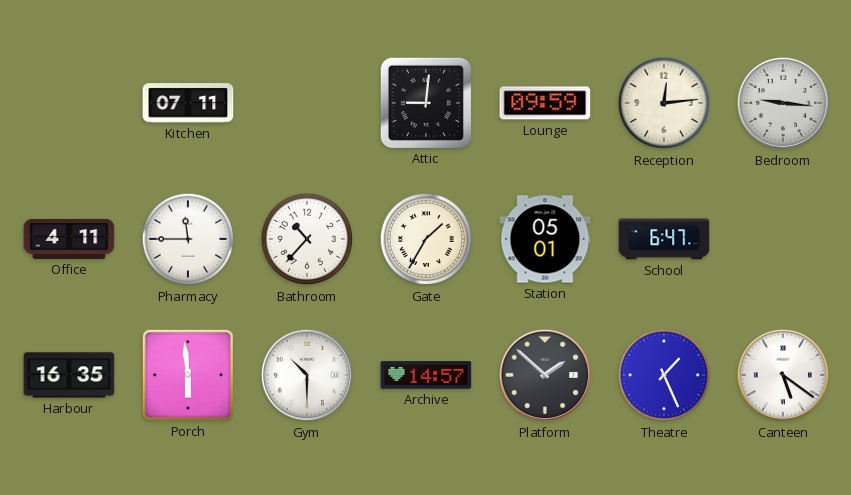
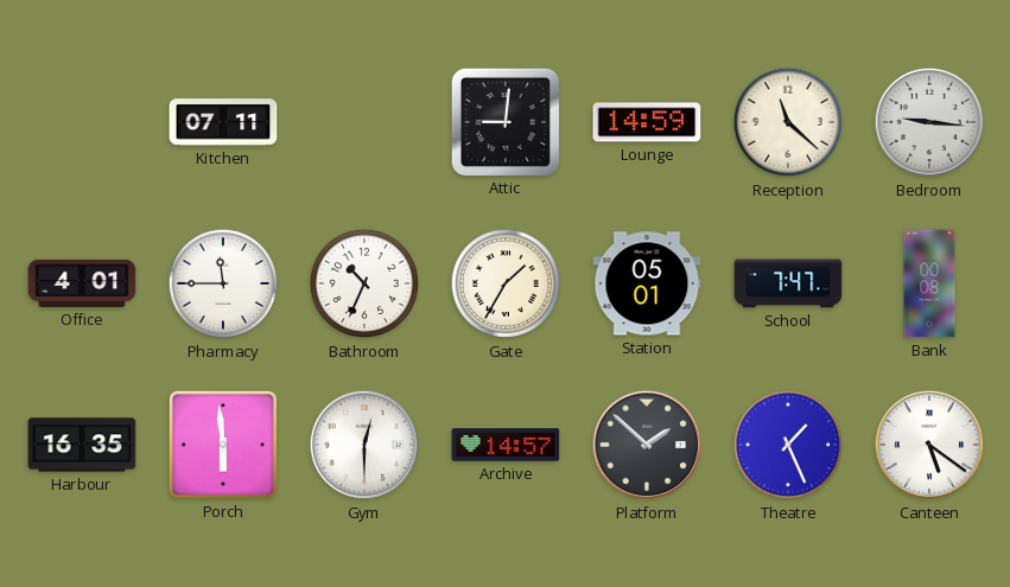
Lounge: 09:59 -> 14:59 (647, 122)
Reception: 12:14 -> 11:22 (788, 122)
Office: 4:11 -> 4:01 (82, 283)
Bathroom: 10:37 -> 10:34 (364, 283)
School: 6:47 -> 7:47 (788, 283)
Bank: none -> 00:08 (929, 283)
Gym: 10:30 -> 12:30 (364, 445)
